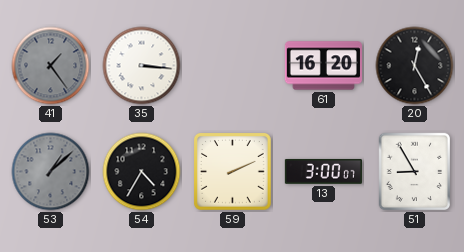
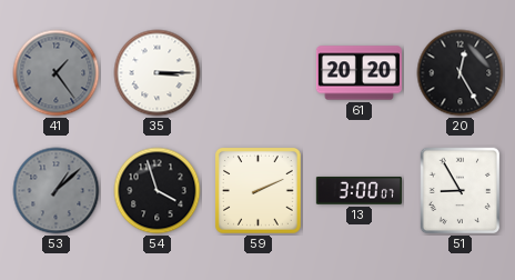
35: 3:16 -> 3:15 (158, 73)
61: 16:20 -> 20:20 (359, 73)
54: 4:35 -> 3:57 (158, 191)
